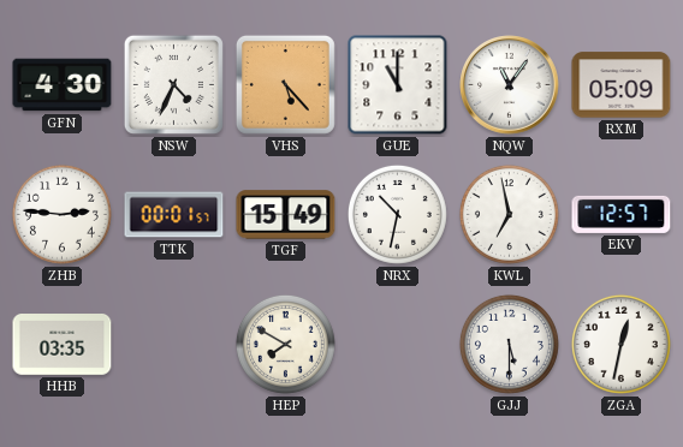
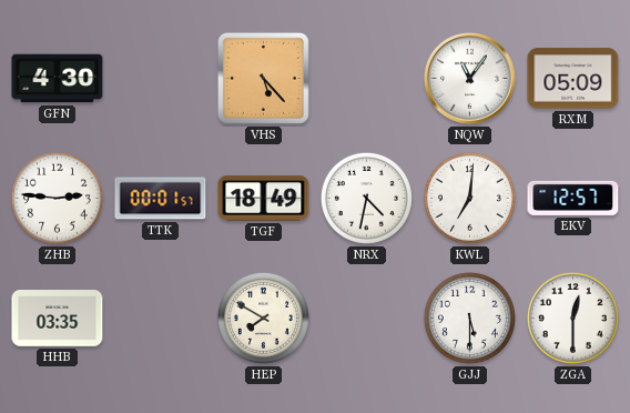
NSW: 4:34 -> none (173, 84)
GUE: 11:00 -> none (398, 85)
TGF: 15:49 -> 18:49 (264, 199)
NRX: 10:32 -> 4:32 (366, 198)
KWL: 6:58 -> 7:01 (469, 198)
ZGA: 12:32 -> 12:30 (572, 318)
